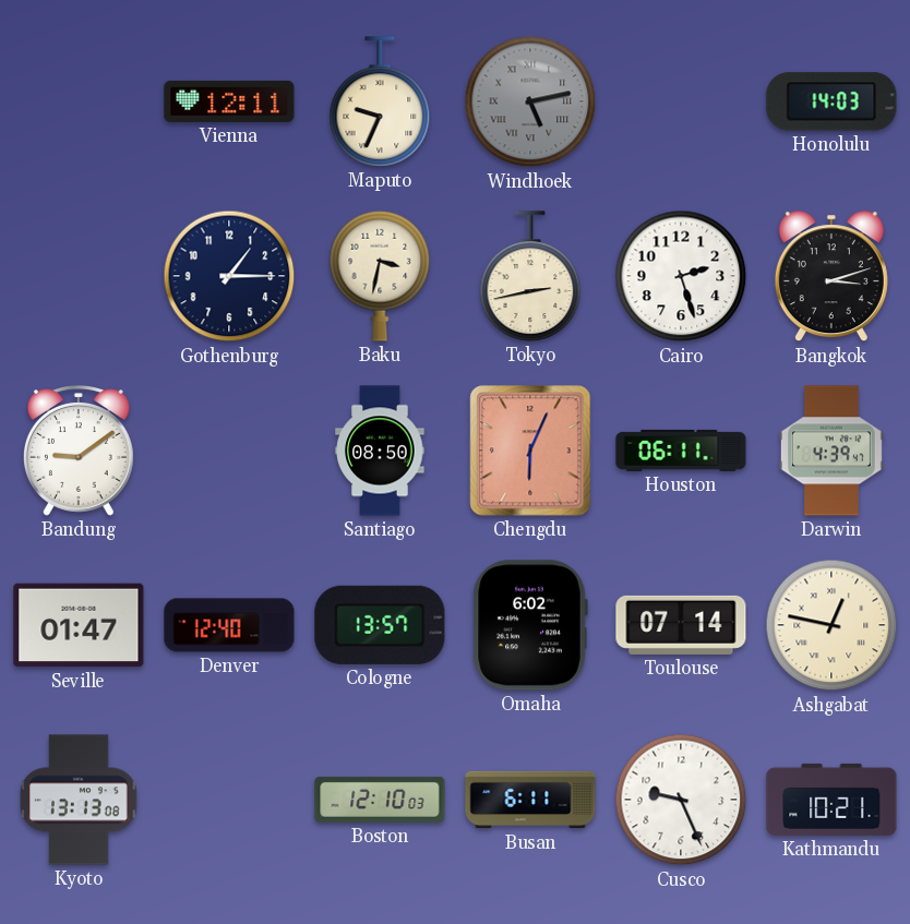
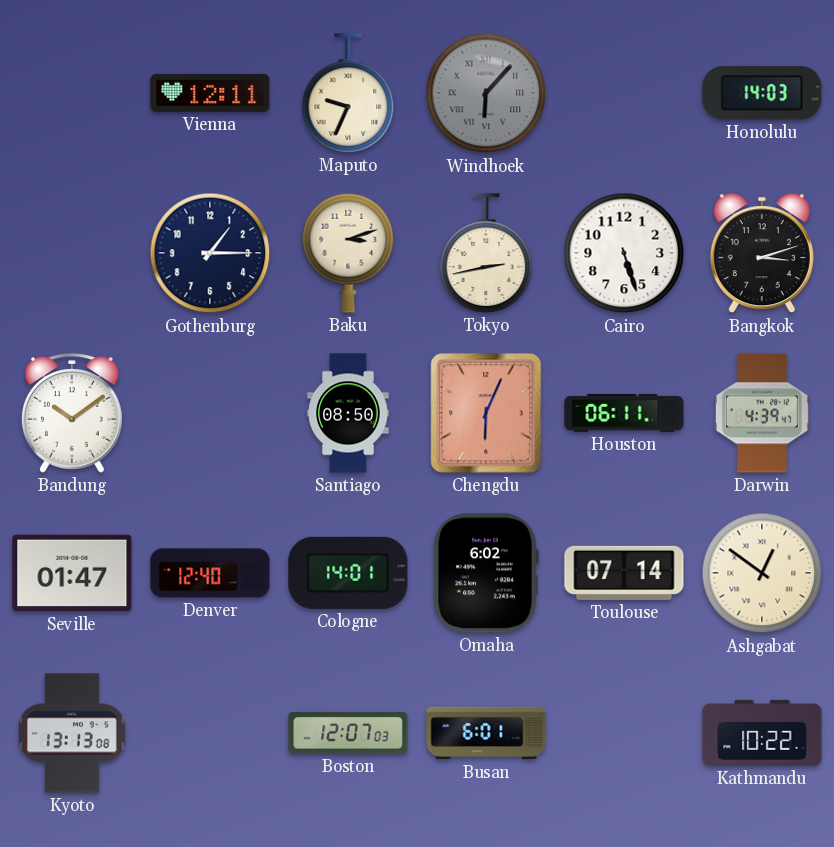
Windhoek: 5:13 -> 6:07 (486, 93)
Baku: 3:32 -> 3:12 (348, 253)
Cairo: 2:27 -> 5:27 (624, 253)
Bandung: 9:09 -> 10:09 (72, 414)
Cologne: 13:57 -> 14:01 (348, 573)
Ashgabat: 12:47 -> 12:51 (762, 573)
Boston: 12:10 -> 12:07 (348, 733)
Busan: 6:11 -> 6:01 (486, 733)
Cusco: 9:26 -> none (681, 800)
Kathmandu: 10:21 -> 10:22 (762, 733)
